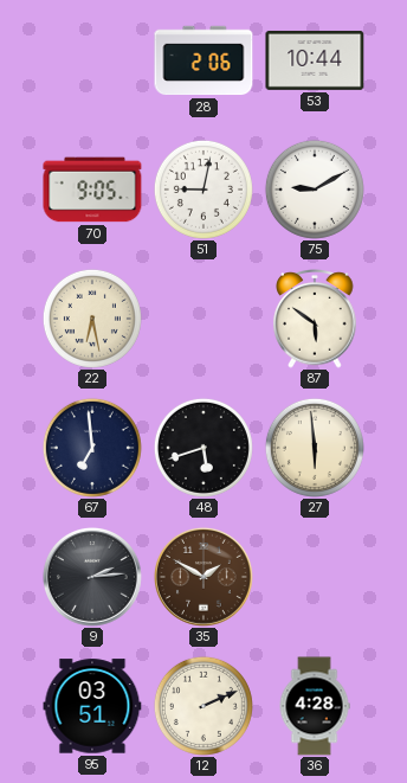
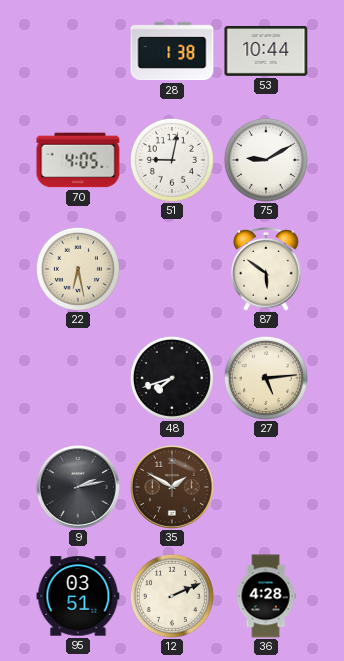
28: 2:06 -> 1:38 (172, 51)
70: 9:05 -> 4:05 (78, 160)
67: 6:59 -> none (92, 448)
48: 5:42 -> 7:42 (172, 378)
27: 5:59 -> 5:14 (266, 378)
9: 2:14 -> 2:13 (78, 487)
